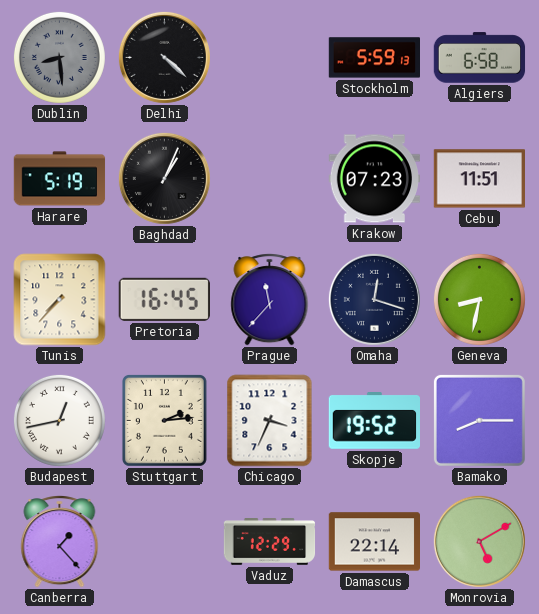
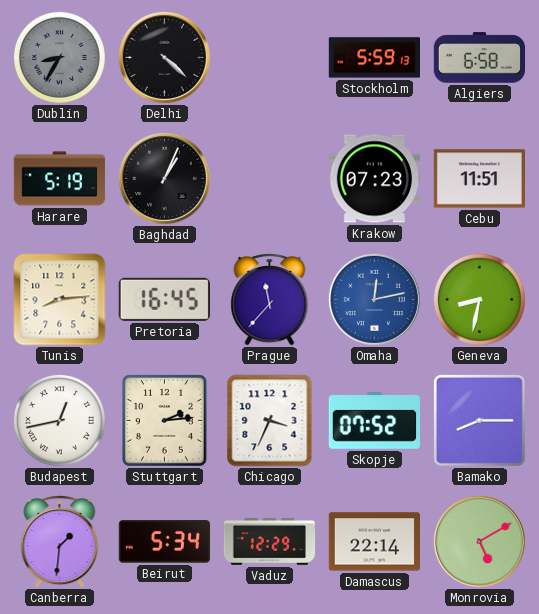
Dublin: 8:29 -> 8:35 (59, 57)
Tunis: 7:37 -> 8:14 (60, 300)
Omaha: 12:18 -> 12:13 (374, 299)
Omaha dial: navy -> blue (374, 299)
Skopje: 19:52 -> 07:52 (374, 421)
Canberra: 1:23 -> 1:31 (60, 542)
Beirut: none -> 5:34 (165, 542)
